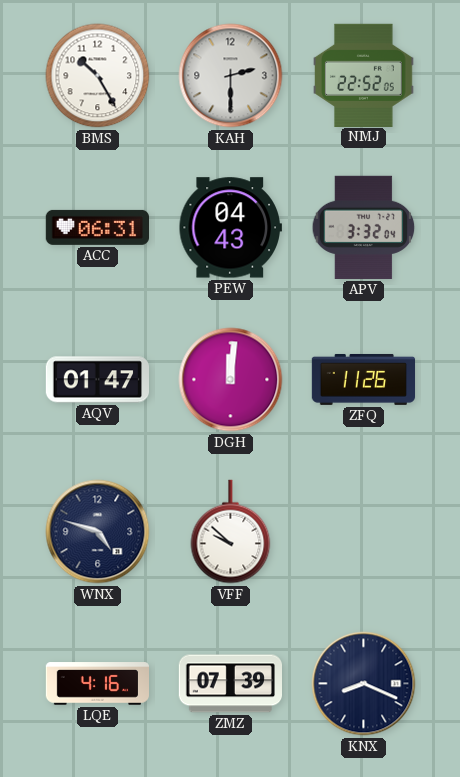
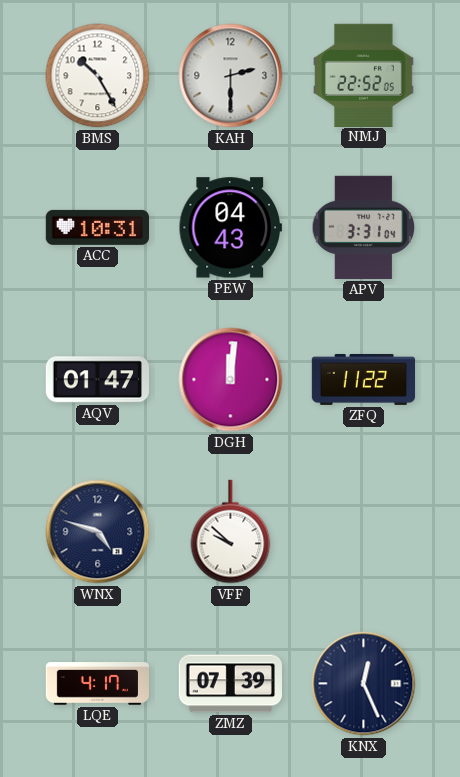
ACC: 06:31 -> 10:31 (97, 227)
APV: 3:32 -> 3:31 (364, 227)
ZFQ: 11:26 -> 11:22 (364, 379)
LQE: 4:16 -> 4:17 (98, 684)
KNX: 8:19 -> 12:26 (364, 684)
